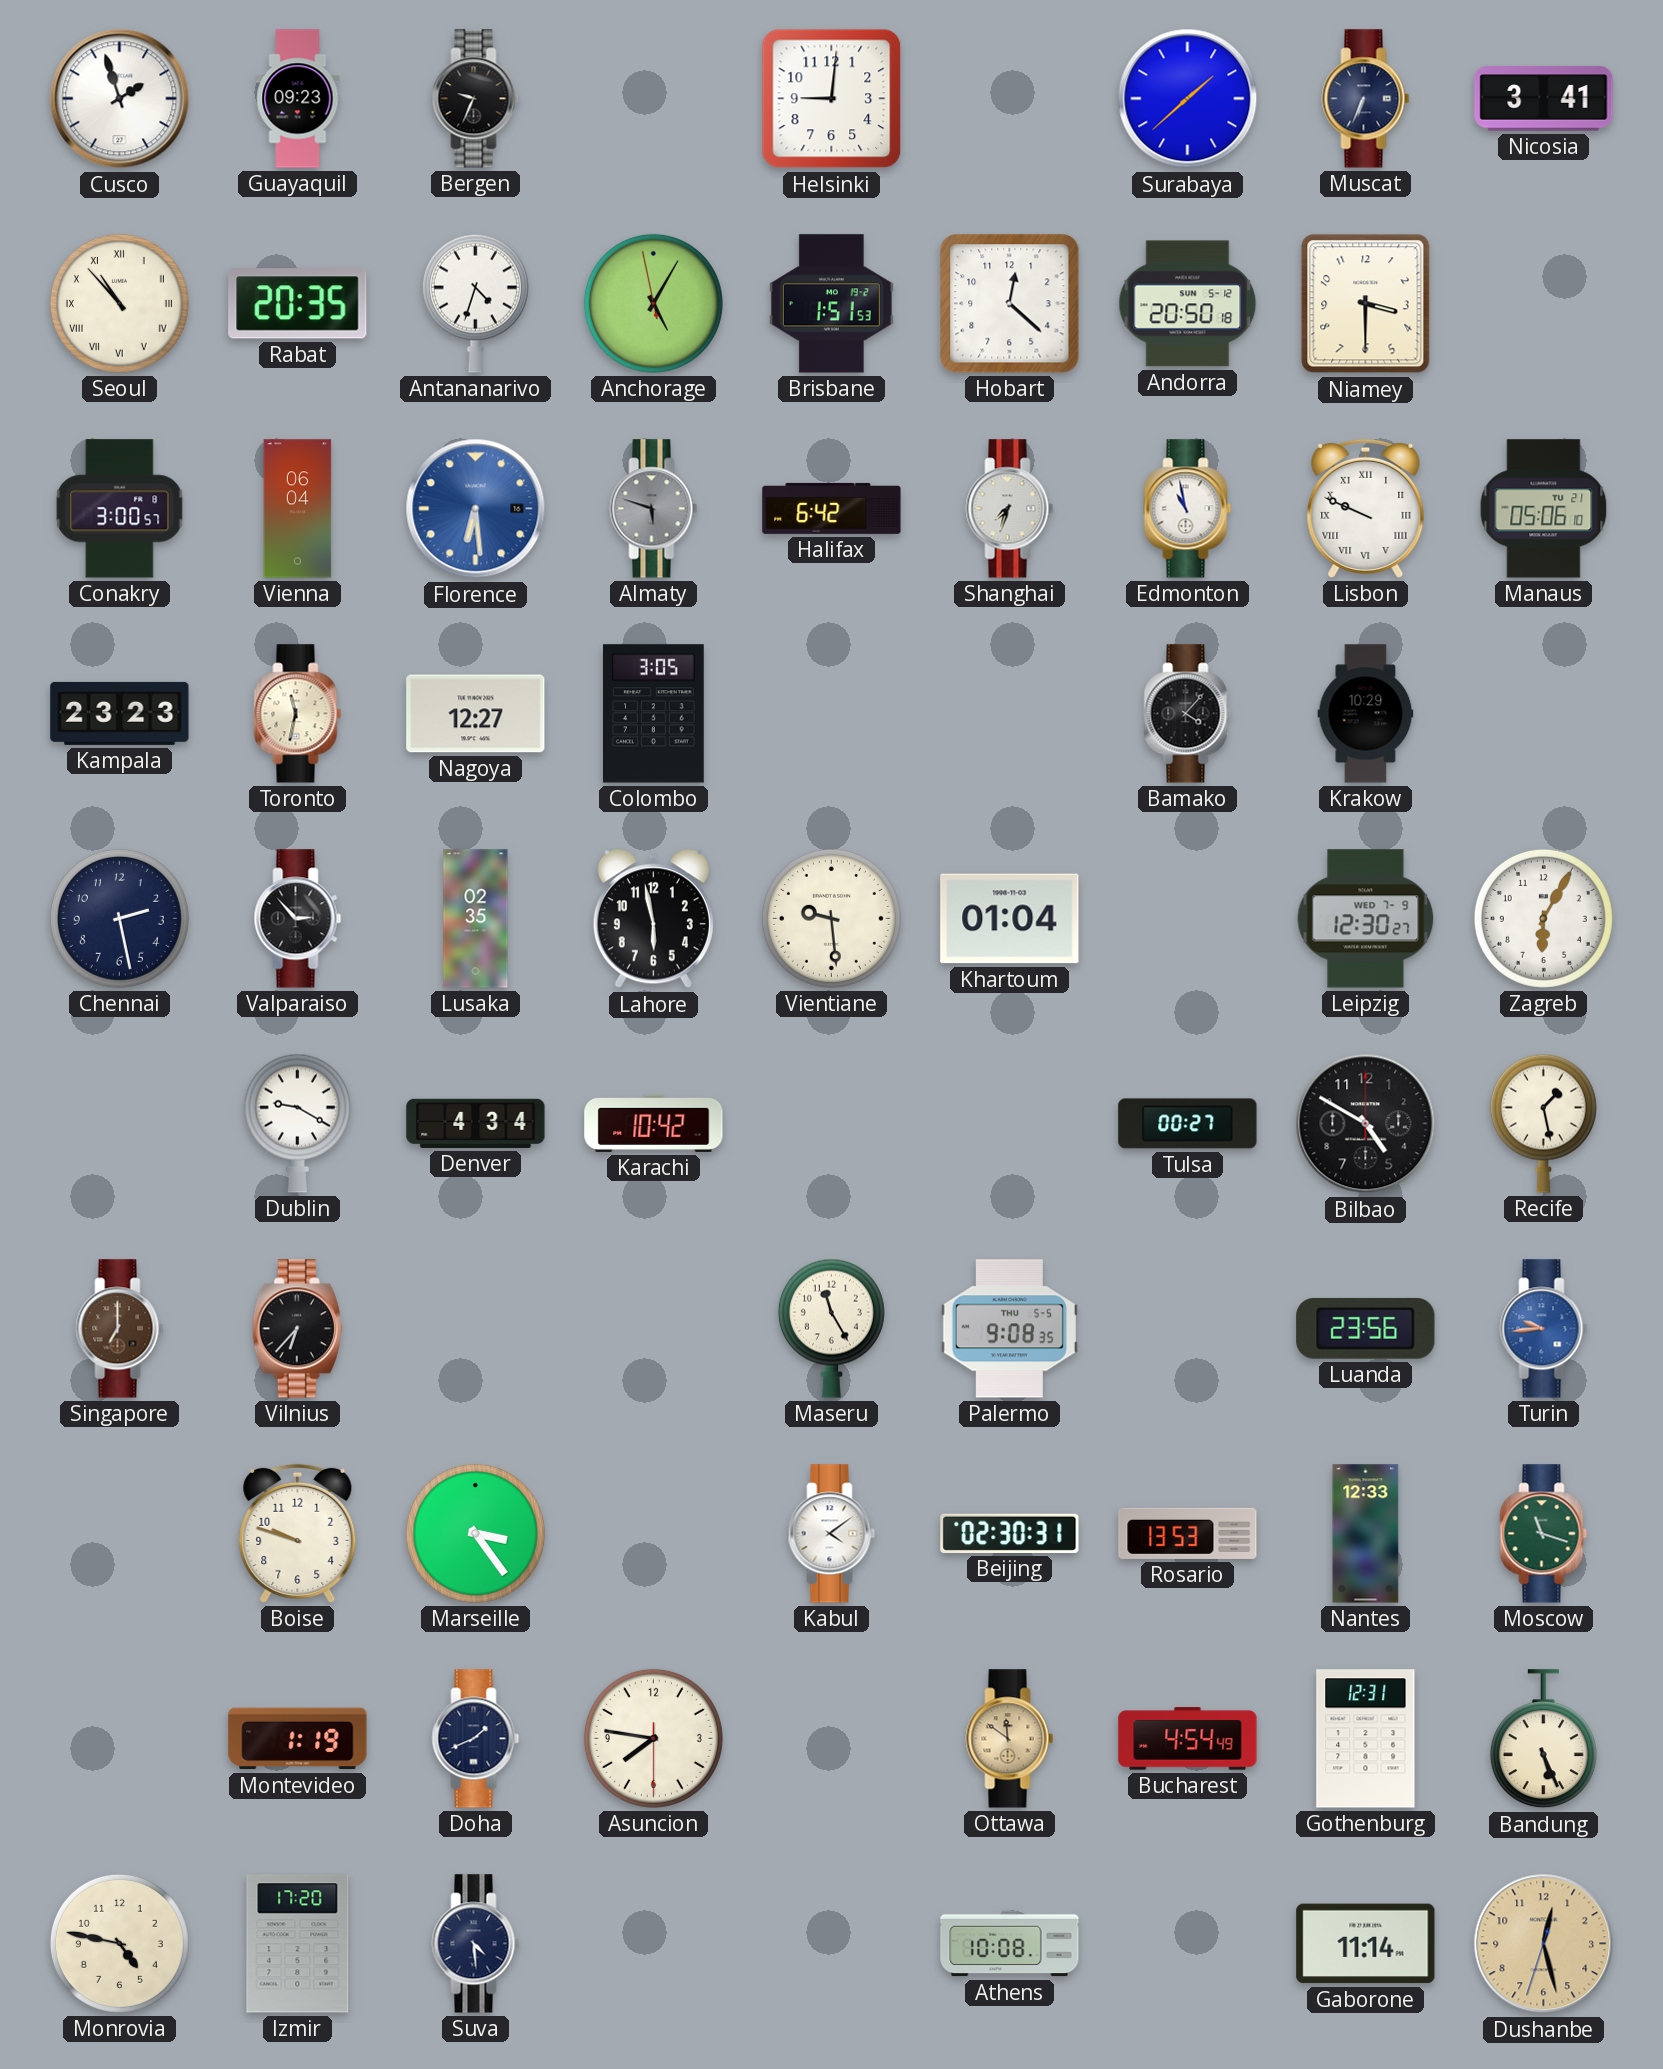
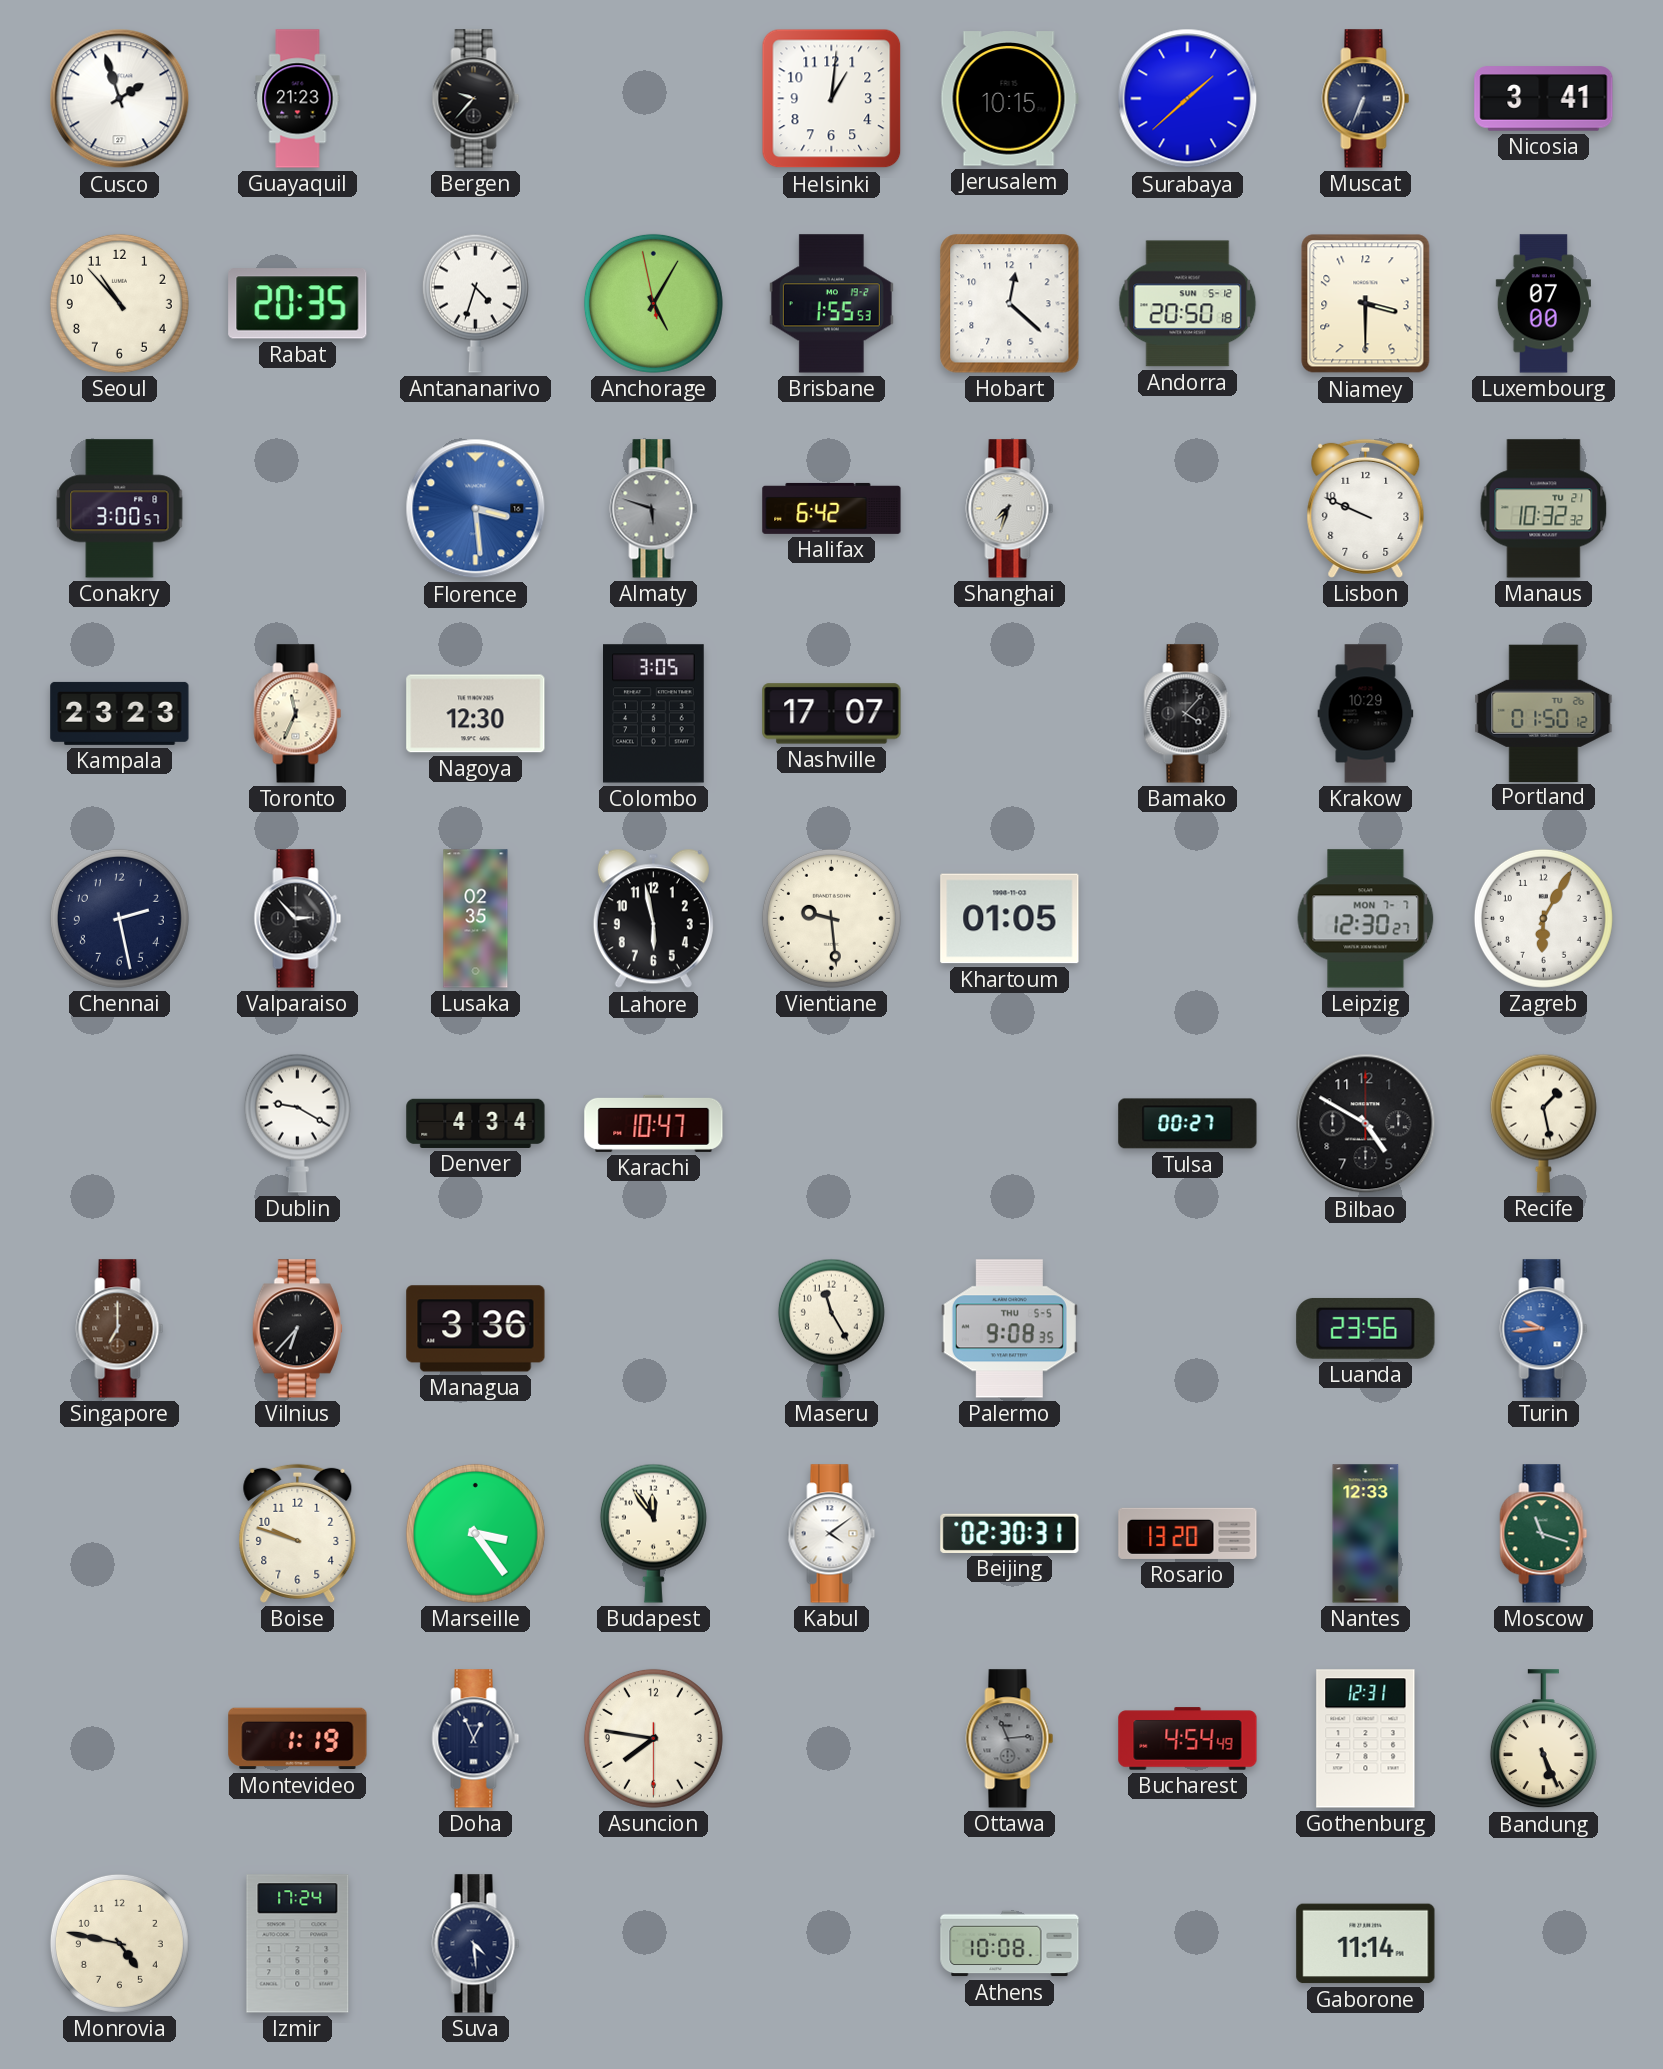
Guayaquil: 09:23 -> 21:23 (298, 99)
Bergen: 9:34 -> 9:37 (476, 99)
Helsinki: 9:01 -> 1:01 (832, 99)
Jerusalem: none -> 10:15 (1009, 99)
Seoul numerals: Roman -> Arabic (119, 303)
Brisbane: 1:51 -> 1:55 (831, 304)
Luxembourg: none -> 07:00 (1543, 304)
Vienna: 06:04 -> none (298, 509)
Florence: 6:29 -> 3:29 (476, 509)
Edmonton: 10:58 -> none (1188, 509)
Lisbon numerals: Roman -> Arabic (1366, 508)
Manaus: 05:06 -> 10:32 (1544, 509)
Toronto: 11:32 -> 11:34 (298, 714)
Nagoya: 12:27 -> 12:30 (476, 714)
Nashville: none -> 17:07 (832, 714)
Portland: none -> 01:50 (1544, 713)
Khartoum: 01:04 -> 01:05 (1010, 919)
Leipzig date: WED 7-9 -> MON 7-7 (1366, 919)
Karachi: 10:42 -> 10:47 (654, 1123)
Managua: none -> 3:36 (476, 1329)
Budapest: none -> 11:54 (653, 1533)
Rosario: 13:53 -> 13:20 (1188, 1533)
Doha: 1:41 -> 12:56 (476, 1739)
Ottawa: 11:51 -> 11:14 (1010, 1739)
Ottawa dial: champagne -> grey (1010, 1739)
Izmir: 17:20 -> 17:24 (298, 1944)
Dushanbe: 12:27 -> none (1544, 1944)
